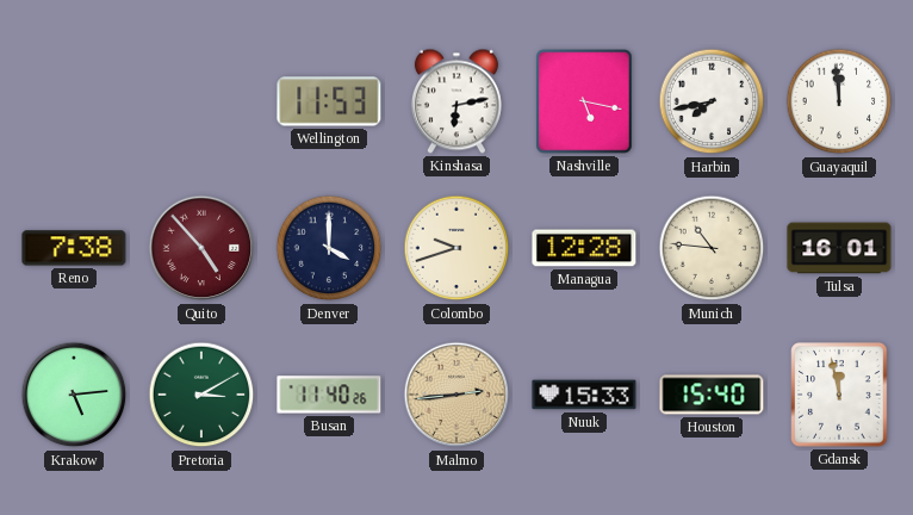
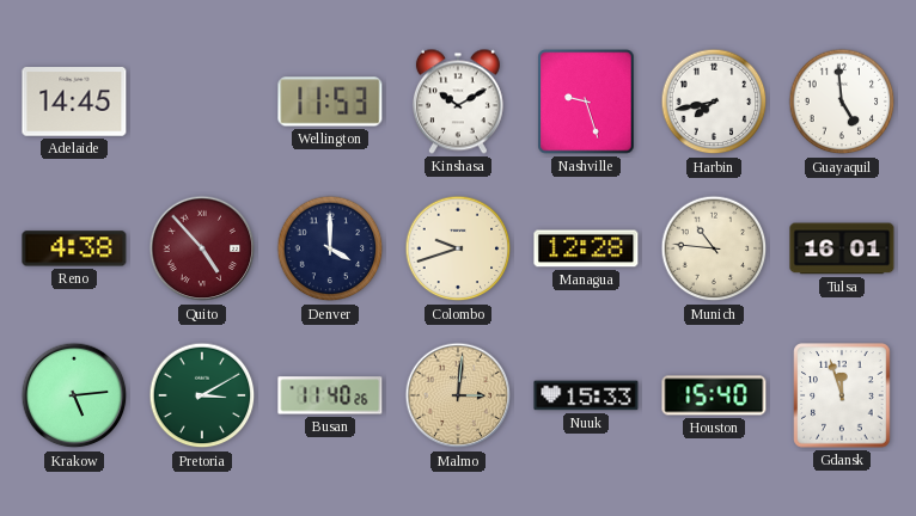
Adelaide: none -> 14:45 (74, 102)
Kinshasa: 6:13 -> 10:10 (458, 102)
Nashville: 5:17 -> 9:27 (586, 102)
Guayaquil: 11:59 -> 4:59 (842, 102)
Reno: 7:38 -> 4:38 (74, 248)
Malmo: 2:44 -> 3:01 (458, 395)
Gdansk: 11:58 -> 11:57 (842, 395)
